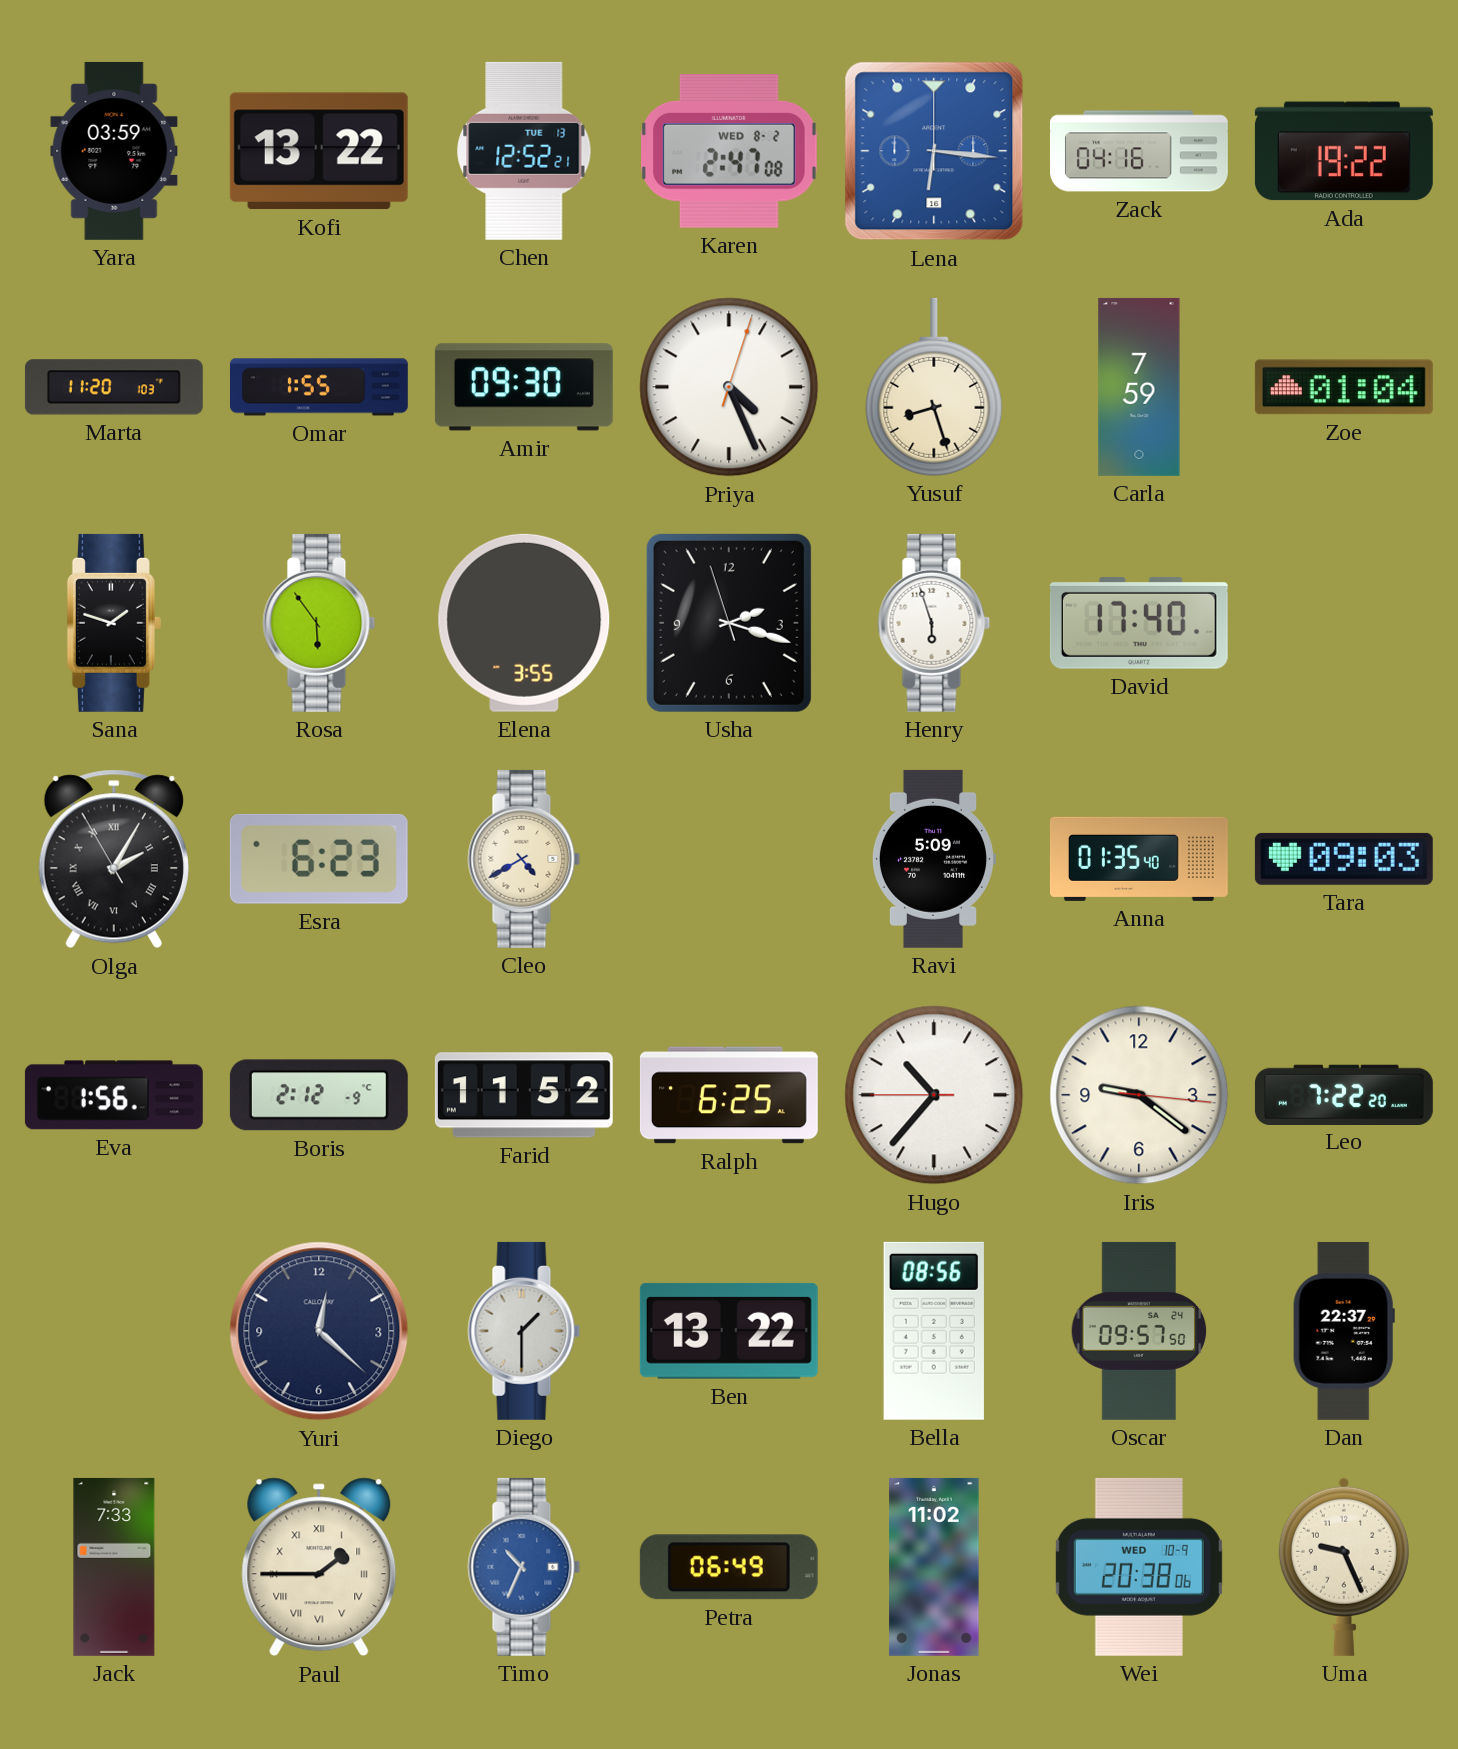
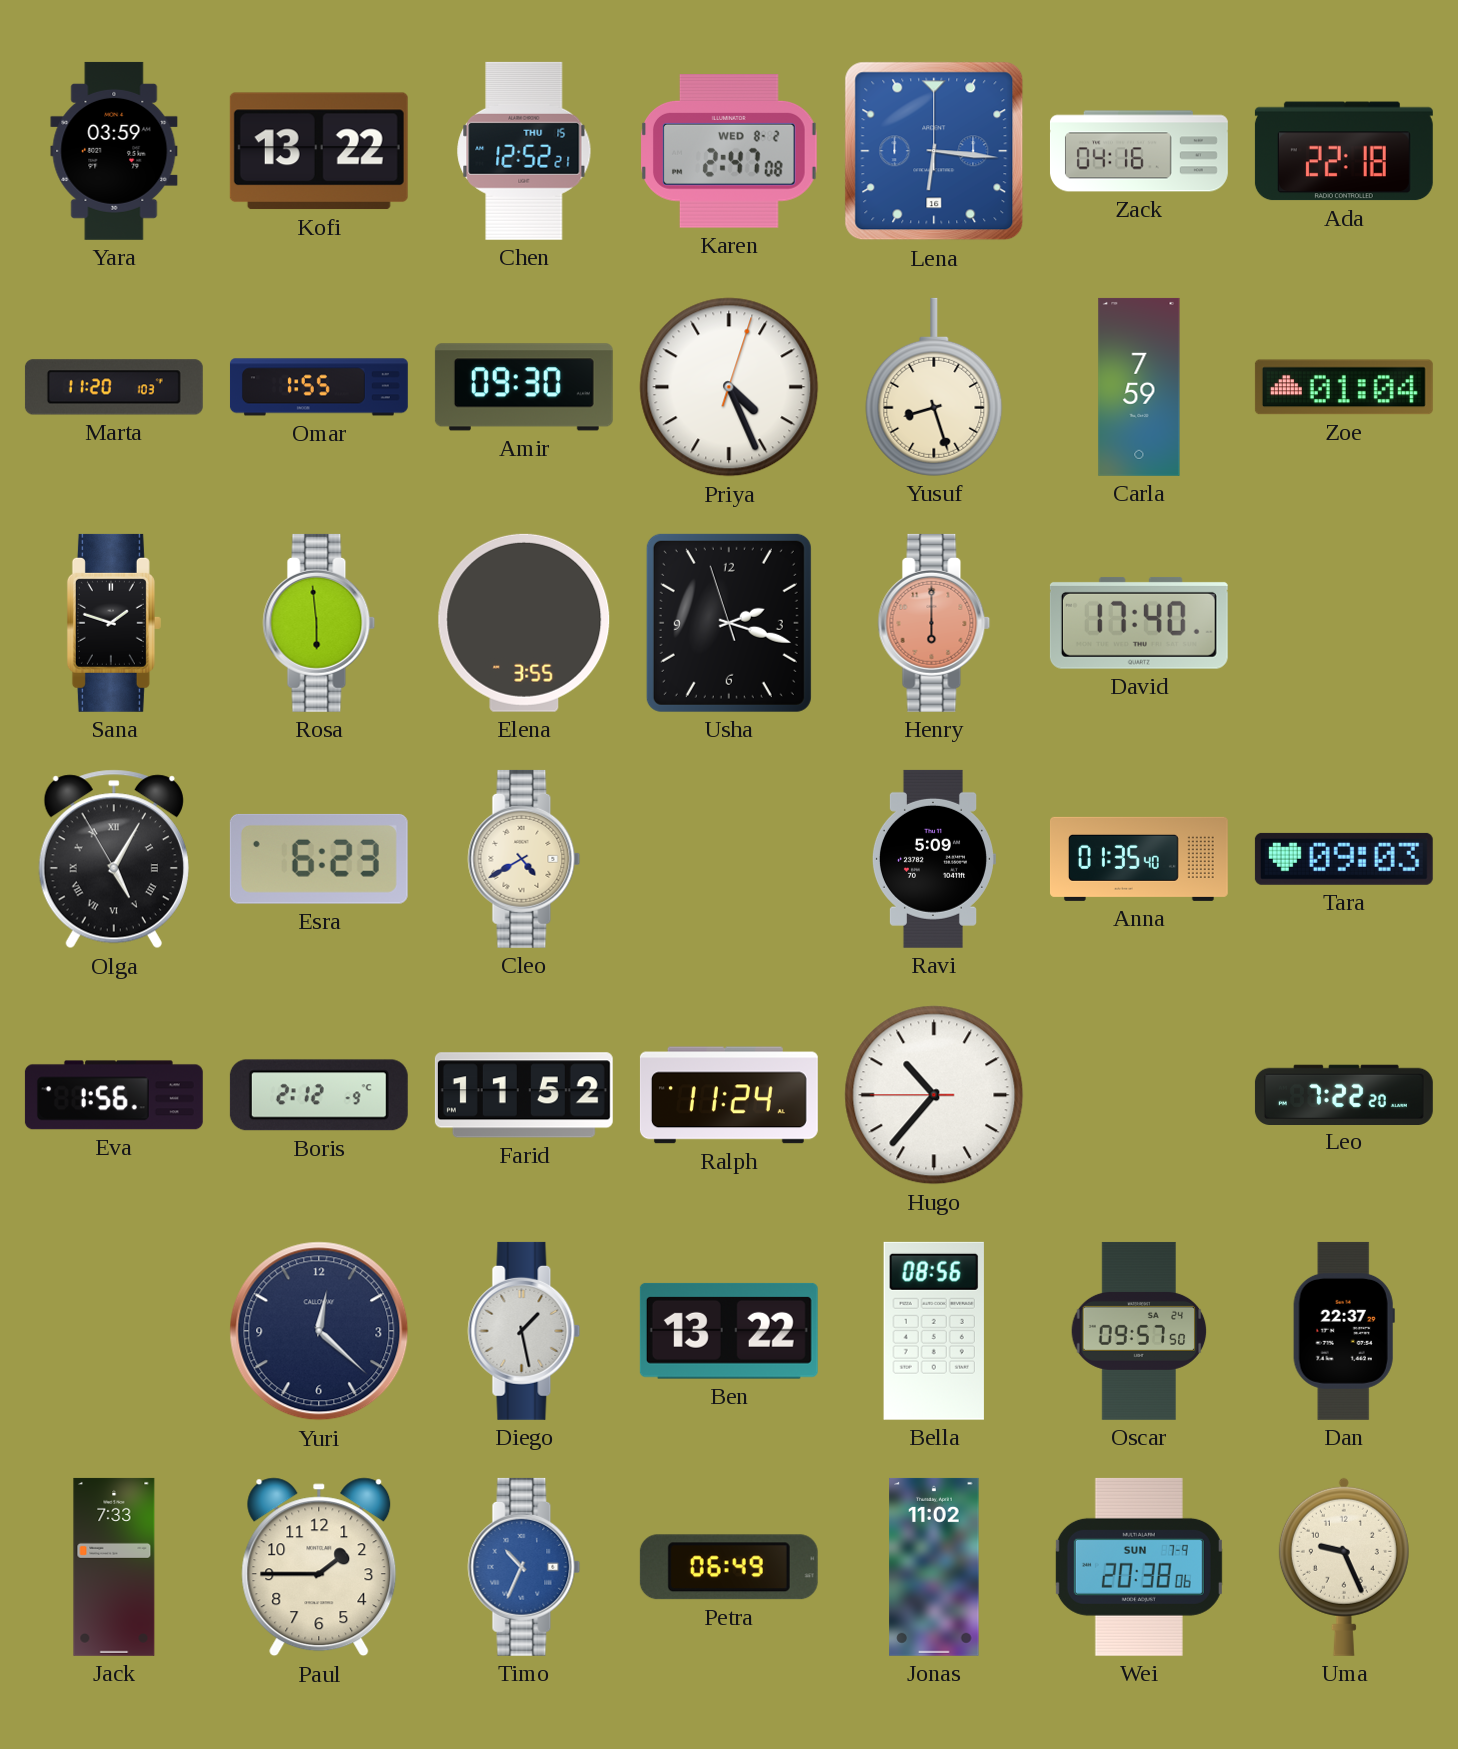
Chen date: TUE 13 -> THU 15 (524, 151)
Ada: 19:22 -> 22:18 (1344, 151)
Rosa: 5:54 -> 5:59 (319, 623)
Henry: 5:57 -> 6:00 (934, 623)
Henry dial: white -> salmon (934, 623)
Olga: 2:04 -> 5:04 (114, 859)
Ralph: 6:25 -> 11:24 (729, 1095)
Iris: 9:21 -> none (1139, 1095)
Diego: 1:30 -> 1:28 (524, 1331)
Paul numerals: Roman -> Arabic (319, 1567)
Wei date: WED 10-9 -> SUN 7-9 (1139, 1567)
